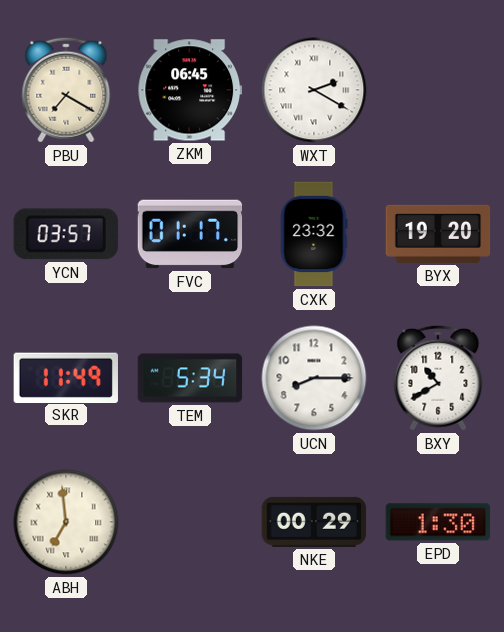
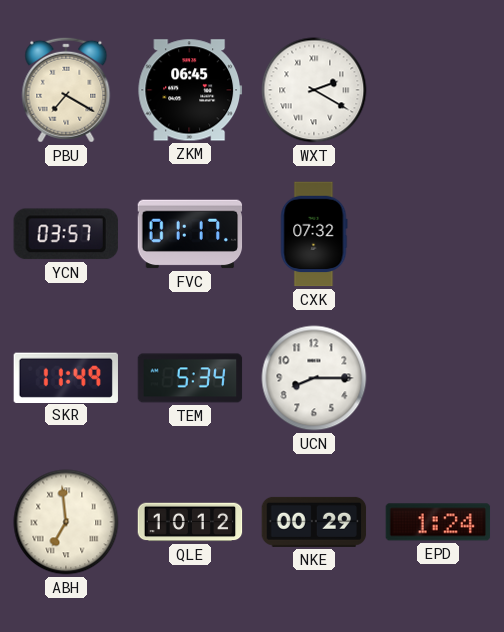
CXK: 23:32 -> 07:32 (314, 234)
BYX: 19:20 -> none (438, 234)
BXY: 10:40 -> none (438, 378)
QLE: none -> 10:12 (190, 522)
EPD: 1:30 -> 1:24 (438, 522)
